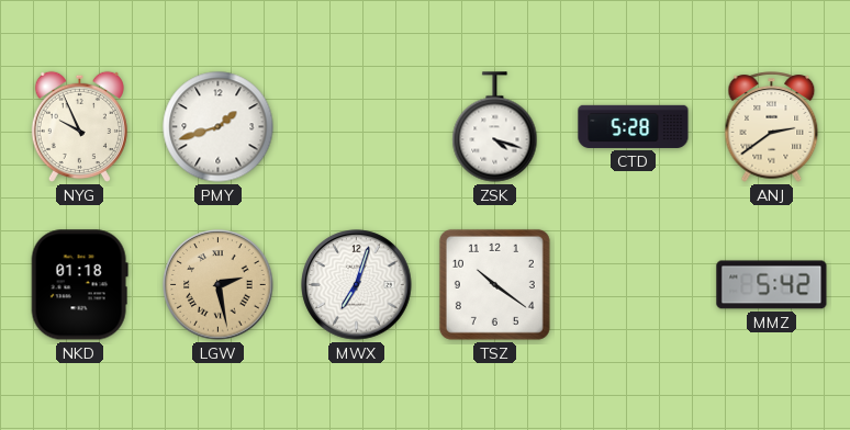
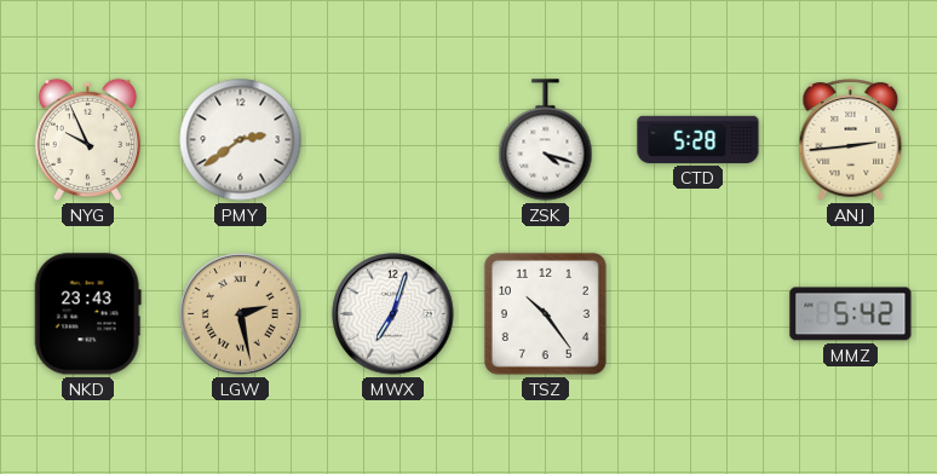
PMY: 1:42 -> 2:39 (241, 140)
ANJ: 2:39 -> 2:44 (851, 140)
NKD: 01:18 -> 23:43 (87, 314)
TSZ: 10:21 -> 10:24 (545, 313)
